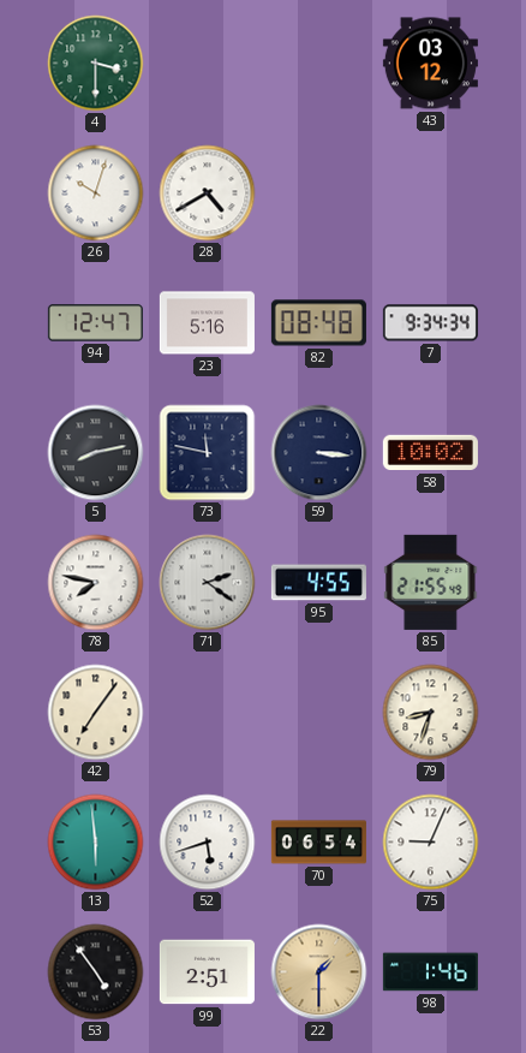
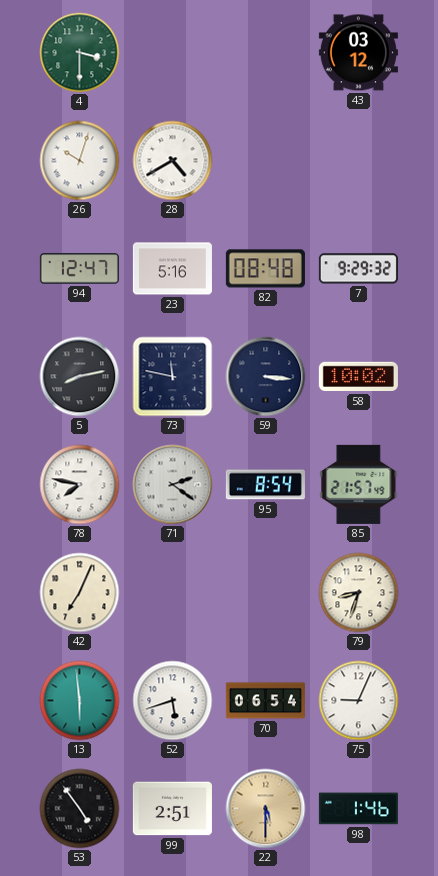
7: 9:34 -> 9:29 (358, 269)
95: 4:55 -> 8:54 (265, 485)
85: 21:55 -> 21:57 (359, 484)
42: 7:06 -> 7:04 (80, 593)
22: 1:30 -> 5:30 (266, 809)
